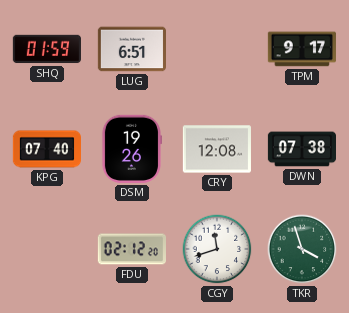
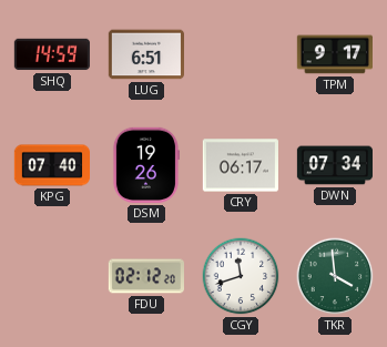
SHQ: 01:59 -> 14:59 (52, 54)
CRY: 12:08 -> 06:17 (240, 165)
DWN: 07:38 -> 07:34 (334, 165)
TKR: 3:57 -> 3:59 (335, 276)
